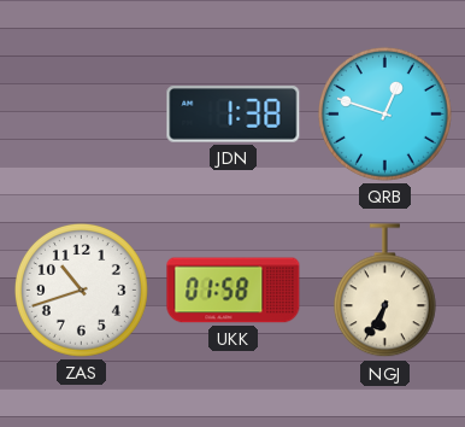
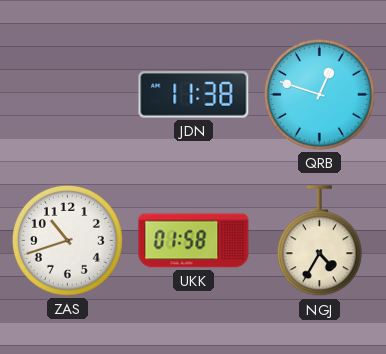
JDN: 1:38 -> 11:38 (194, 95)
NGJ: 6:35 -> 4:35 (319, 241)
